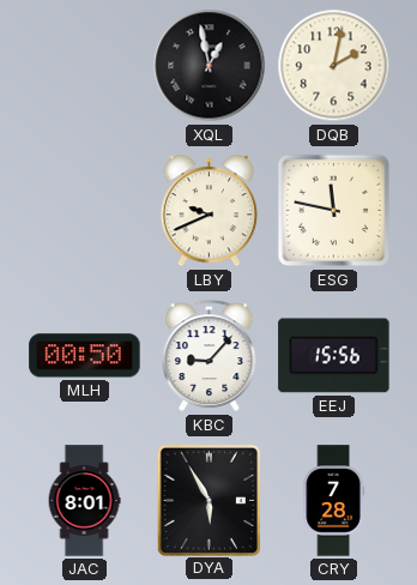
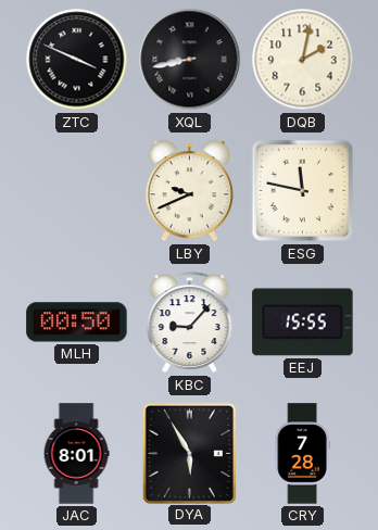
ZTC: none -> 3:49 (77, 60)
XQL: 12:58 -> 8:43 (190, 60)
EEJ: 15:56 -> 15:55 (303, 323)
